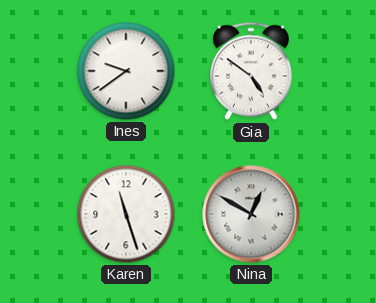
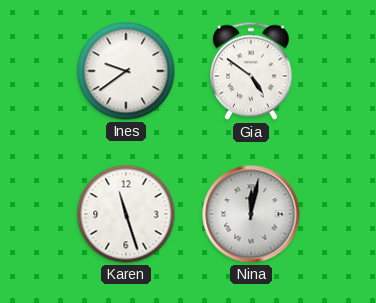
Nina: 12:50 -> 12:02 (251, 214)
